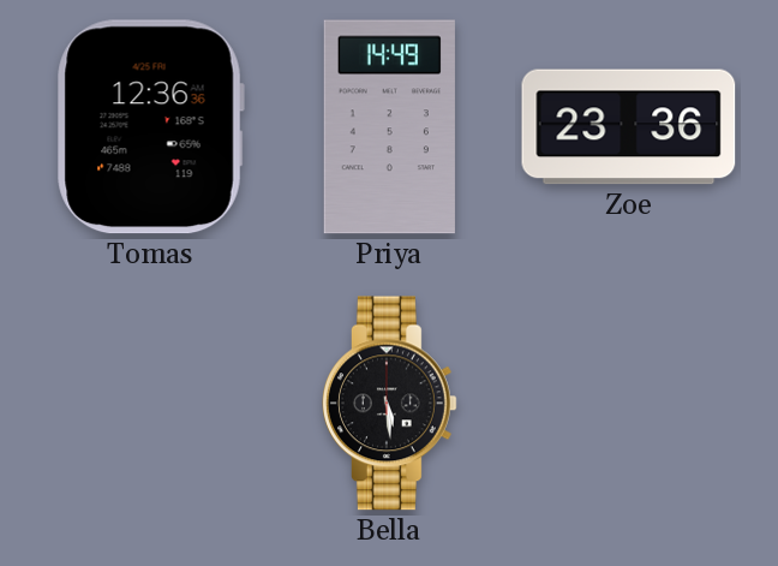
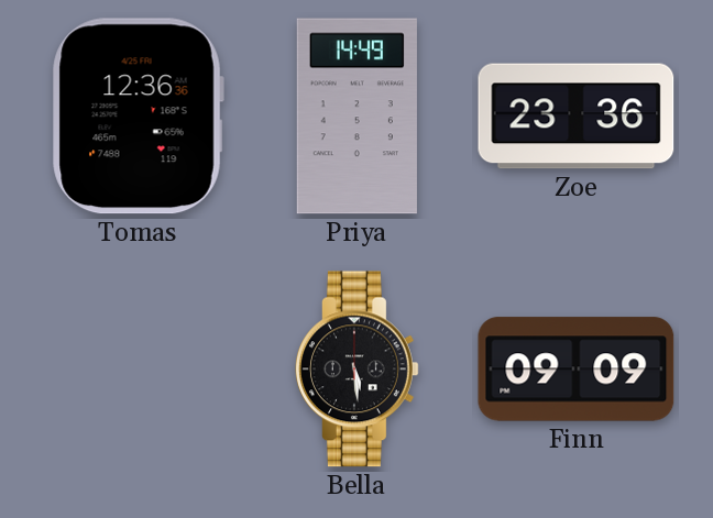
Finn: none -> 09:09 (577, 370)
